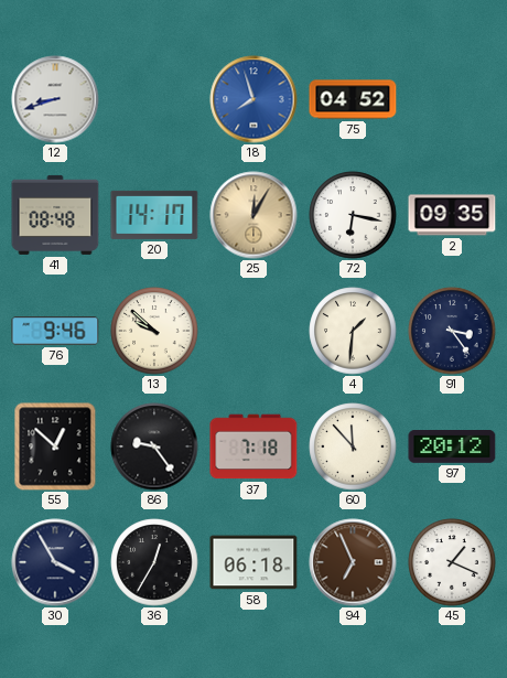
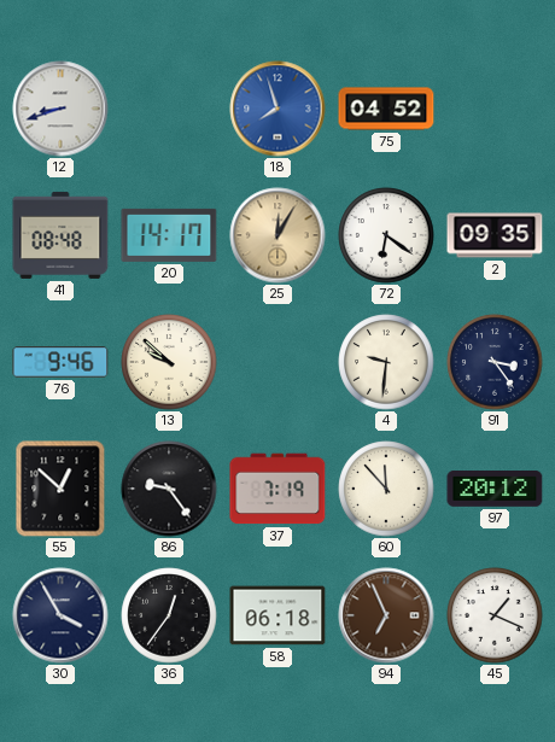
72: 6:17 -> 6:21 (386, 235)
4: 1:31 -> 9:31 (386, 362)
37: 7:18 -> 7:19 (277, 489)
36: 12:35 -> 12:36 (169, 615)
